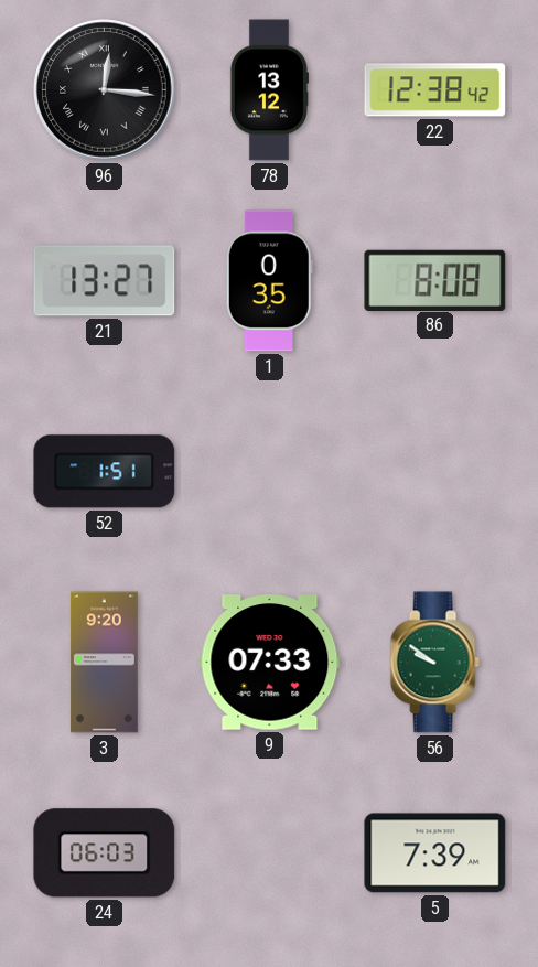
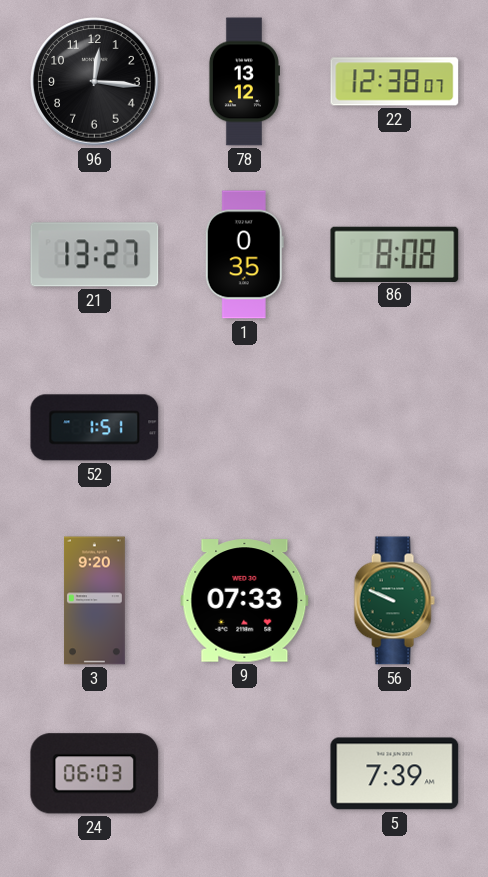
96 numerals: Roman -> Arabic (95, 82)
22: 12:38:42 -> 12:38:07 (395, 82)
56: 9:51 -> 9:49 (394, 601)
